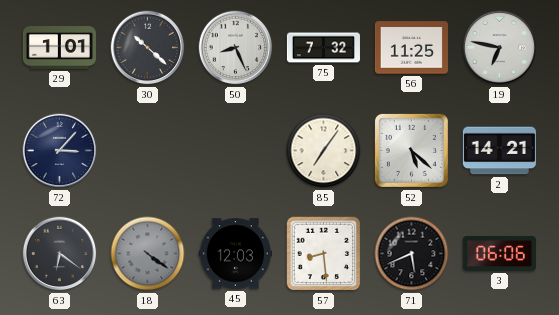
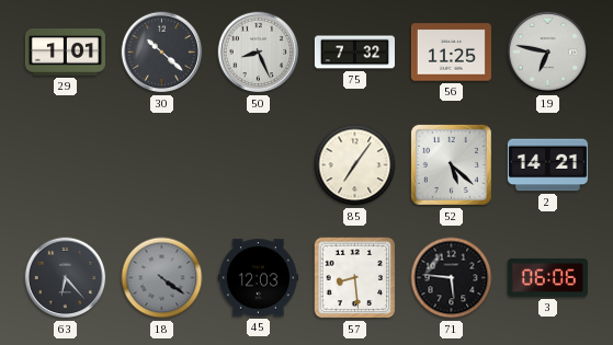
72: 3:07 -> none (60, 151)
63: 6:21 -> 6:23 (66, 278)
71: 5:41 -> 5:46 (452, 278)
